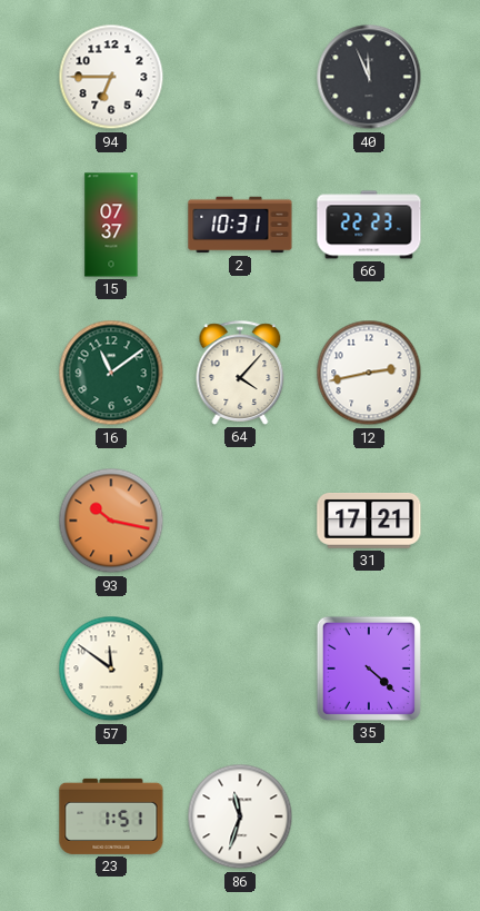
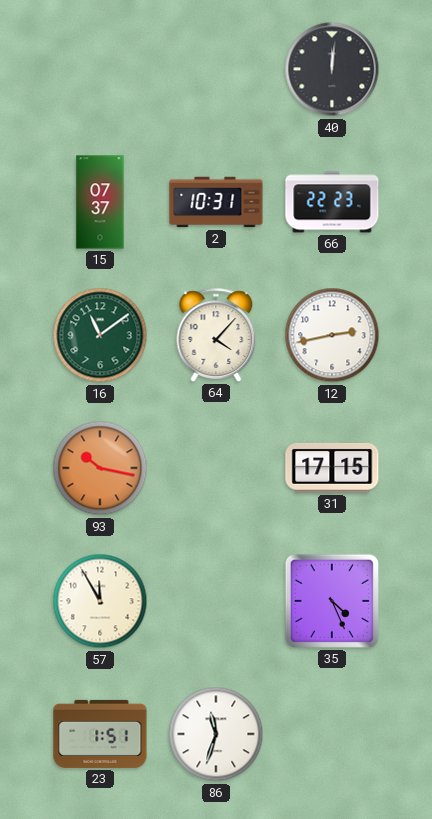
94: 6:45 -> none (111, 77)
40: 11:56 -> 12:01 (332, 69)
31: 17:21 -> 17:15 (332, 469)
57: 11:51 -> 11:55 (100, 601)
35: 4:22 -> 4:26 (332, 601)
